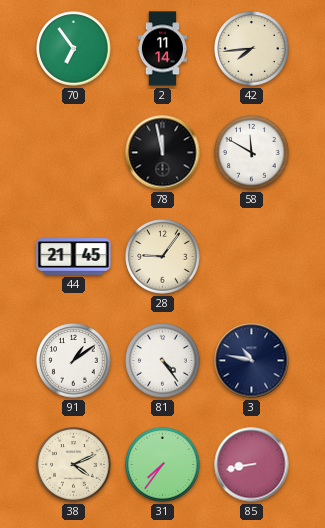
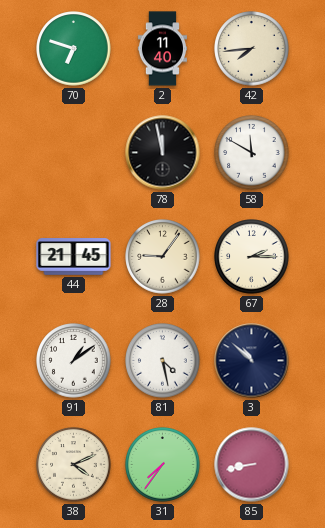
70: 6:54 -> 6:48 (74, 49)
2: 11:14 -> 11:40 (162, 49)
67: none -> 2:15 (252, 257)
81: 4:24 -> 4:28 (163, 361)
3: 10:47 -> 10:52 (252, 361)
